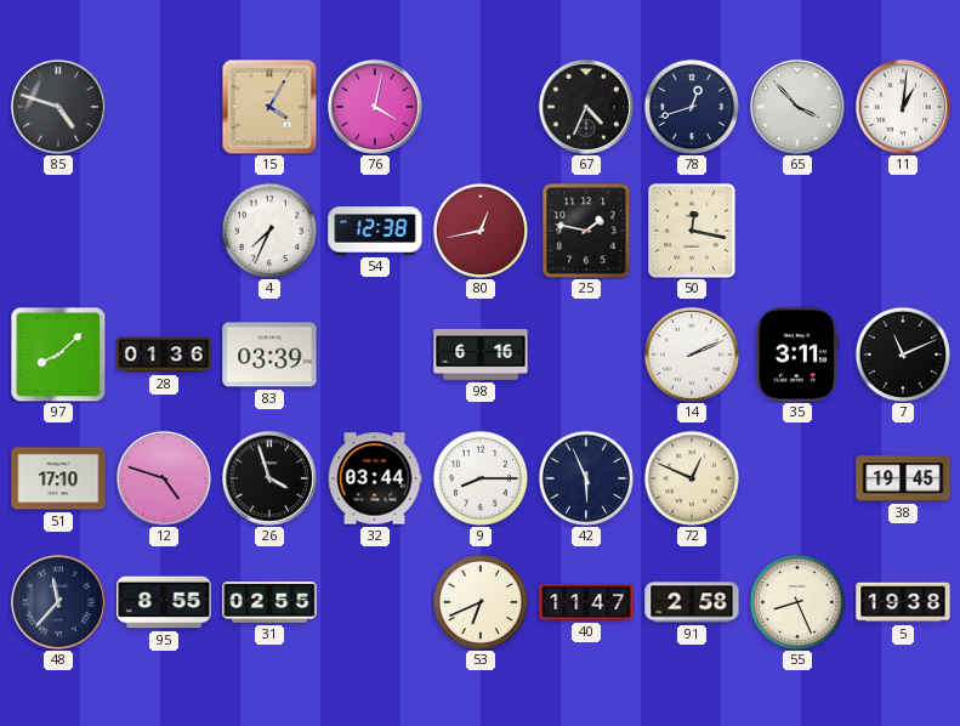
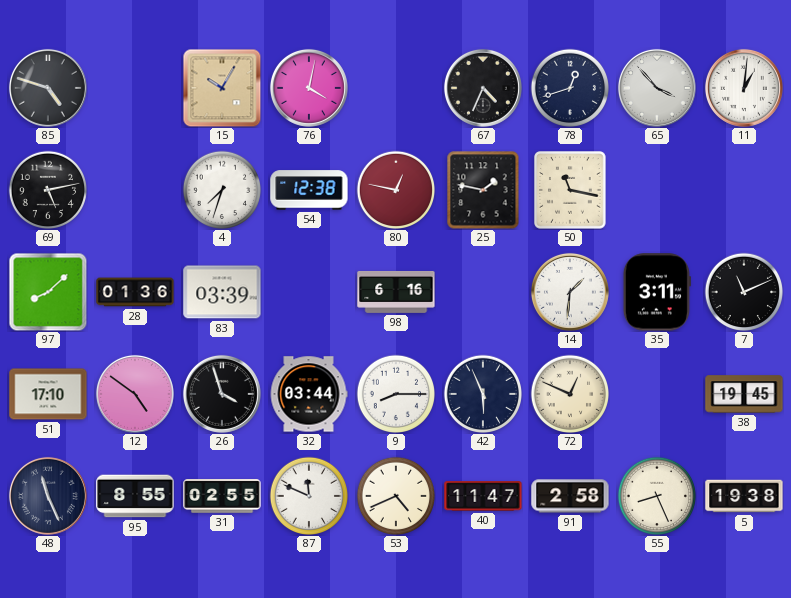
15: 4:05 -> 10:05 (222, 88)
69: none -> 5:13 (48, 190)
4: 7:34 -> 7:33 (222, 190)
80: 12:43 -> 12:47 (396, 190)
50: 12:17 -> 11:17 (570, 190)
14: 2:11 -> 1:31 (570, 292)
12: 4:48 -> 4:51 (135, 394)
48: 11:37 -> 11:26 (48, 496)
87: none -> 11:49 (309, 496)
53: 6:41 -> 4:41 (396, 496)
